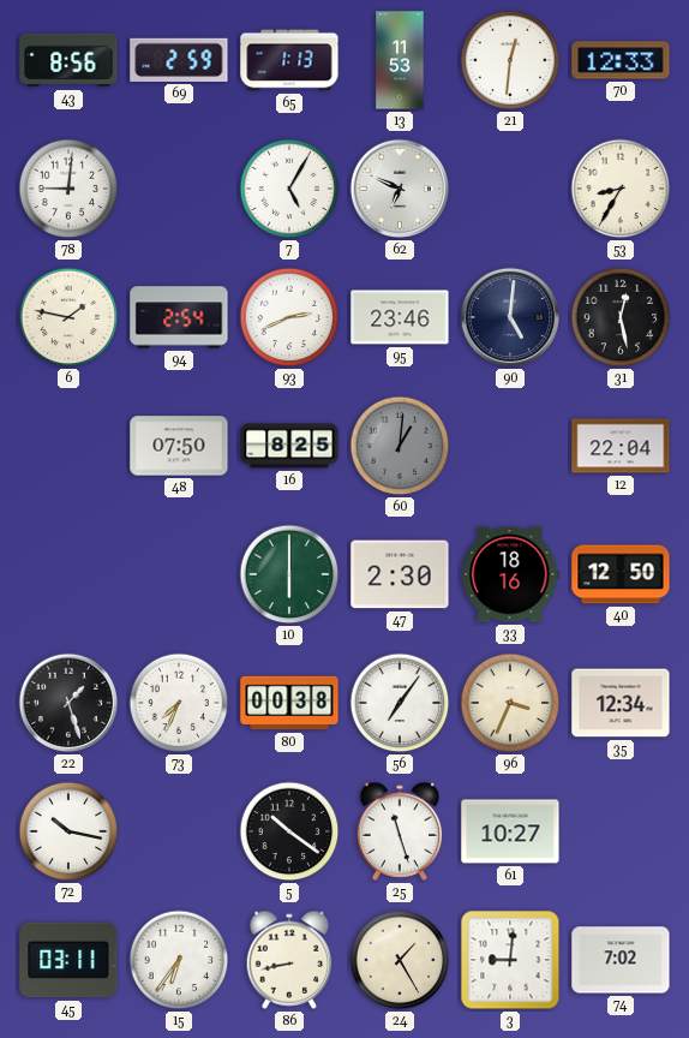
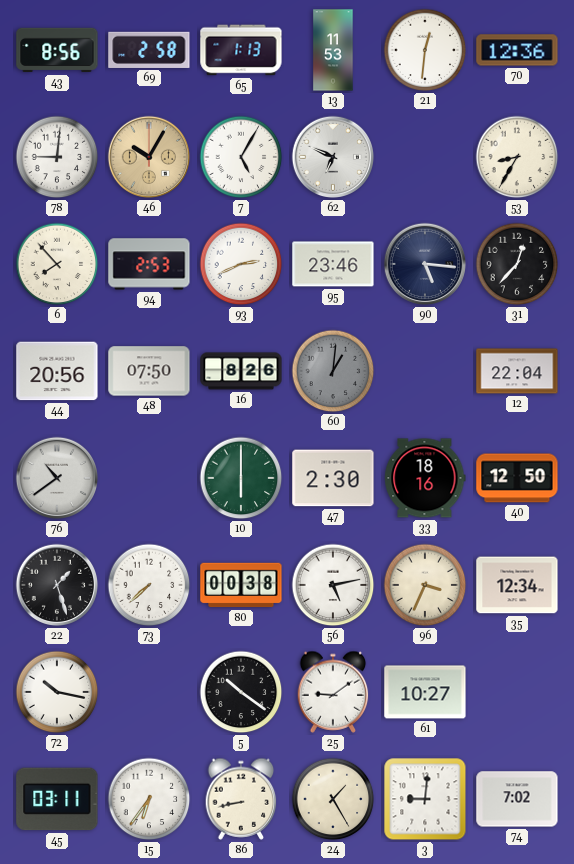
69: 2:59 -> 2:58 (149, 50)
70: 12:33 -> 12:36 (517, 50)
46: none -> 10:05 (149, 157)
6: 1:47 -> 7:53 (57, 264)
94: 2:54 -> 2:53 (149, 264)
90: 5:01 -> 5:16 (425, 264)
31: 12:28 -> 12:37 (517, 264)
44: none -> 20:56 (57, 371)
16: 8:25 -> 8:26 (241, 371)
76: none -> 10:39 (57, 478)
73: 7:34 -> 7:38 (149, 585)
56: 7:06 -> 5:13 (333, 585)
25: 11:27 -> 9:09 (333, 692)
